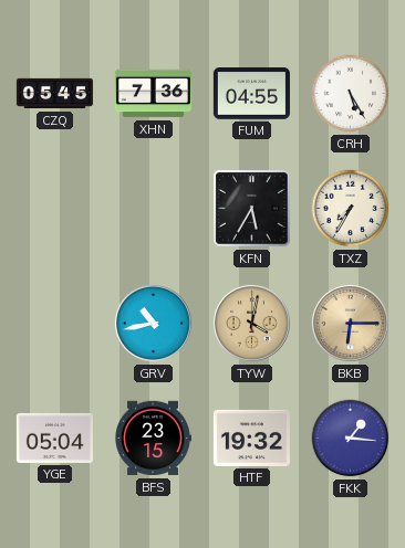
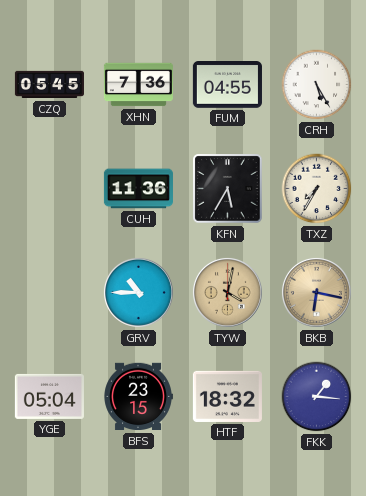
CUH: none -> 11:36 (138, 189)
GRV: 10:43 -> 10:45 (138, 292)
BKB: 6:15 -> 6:17 (316, 292)
HTF: 19:32 -> 18:32 (227, 396)
